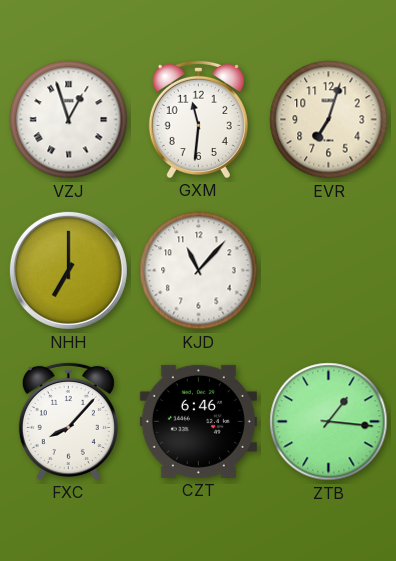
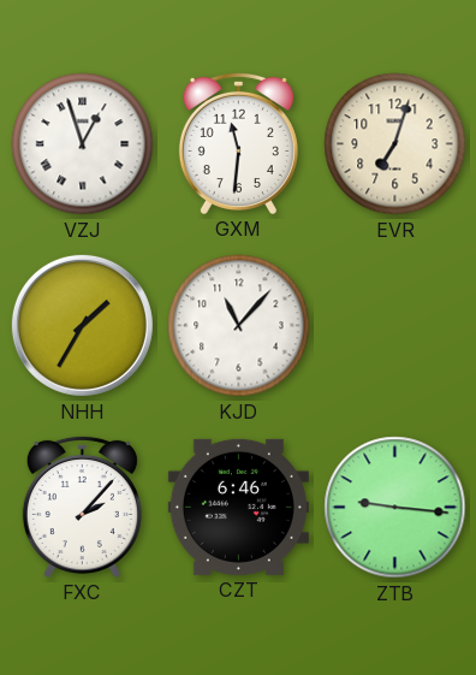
NHH: 7:00 -> 1:35 (82, 325)
FXC: 8:07 -> 2:07 (82, 507)
ZTB: 1:16 -> 9:16 (395, 508)
